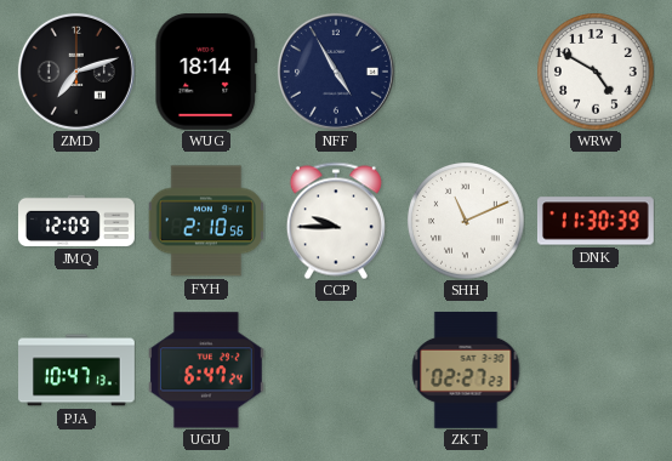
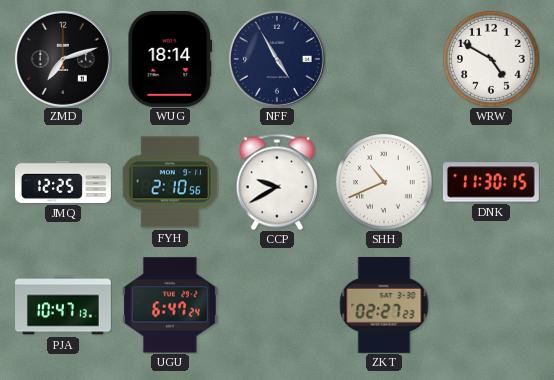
JMQ: 12:09 -> 12:25 (64, 182)
CCP: 9:45 -> 9:40 (277, 182)
SHH: 11:11 -> 10:41 (384, 182)
DNK: 11:30:39 -> 11:30:15 (491, 182)
